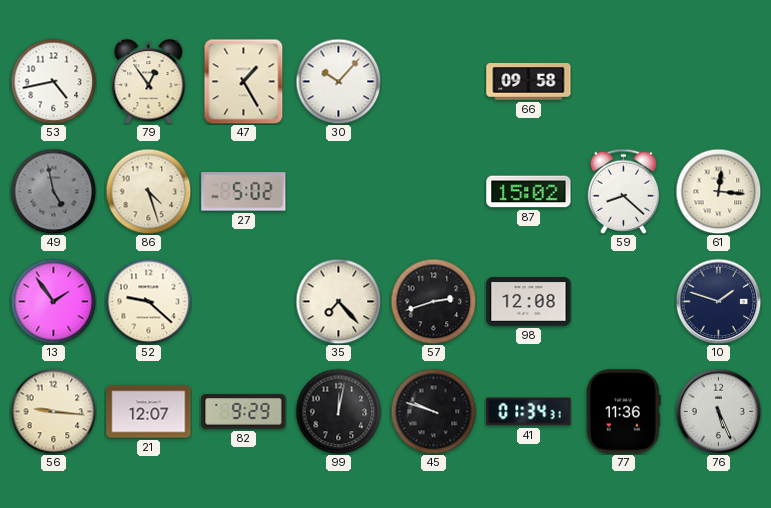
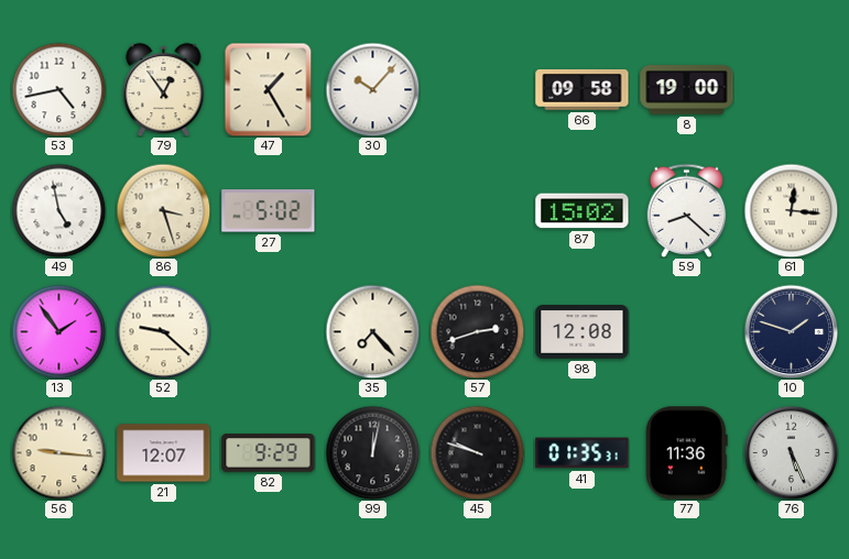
8: none -> 19:00 (687, 90)
49 dial: grey -> white (58, 210)
86: 4:27 -> 3:27 (163, 210)
41: 01:34 -> 01:35 (583, 453)
